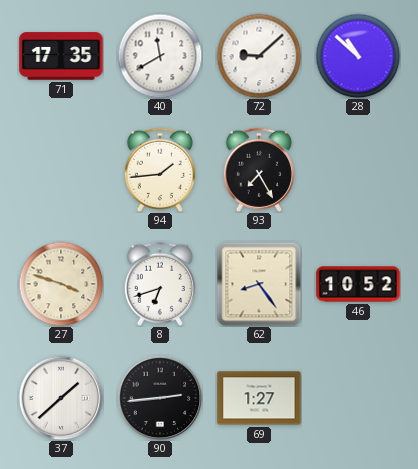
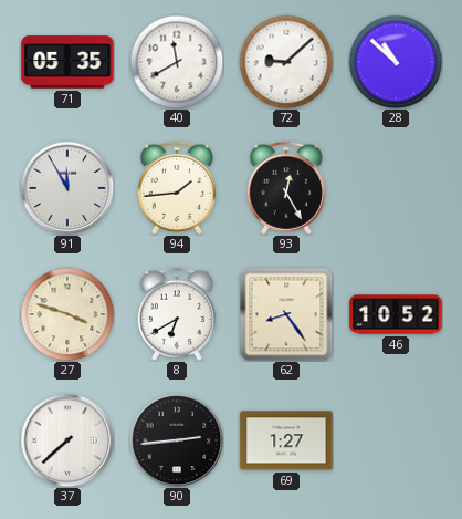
71: 17:35 -> 05:35 (67, 62)
91: none -> 11:55 (67, 188)
93: 7:25 -> 12:25 (286, 188)
8: 6:42 -> 6:40 (177, 314)
37: 1:38 -> 7:38 (67, 440)
